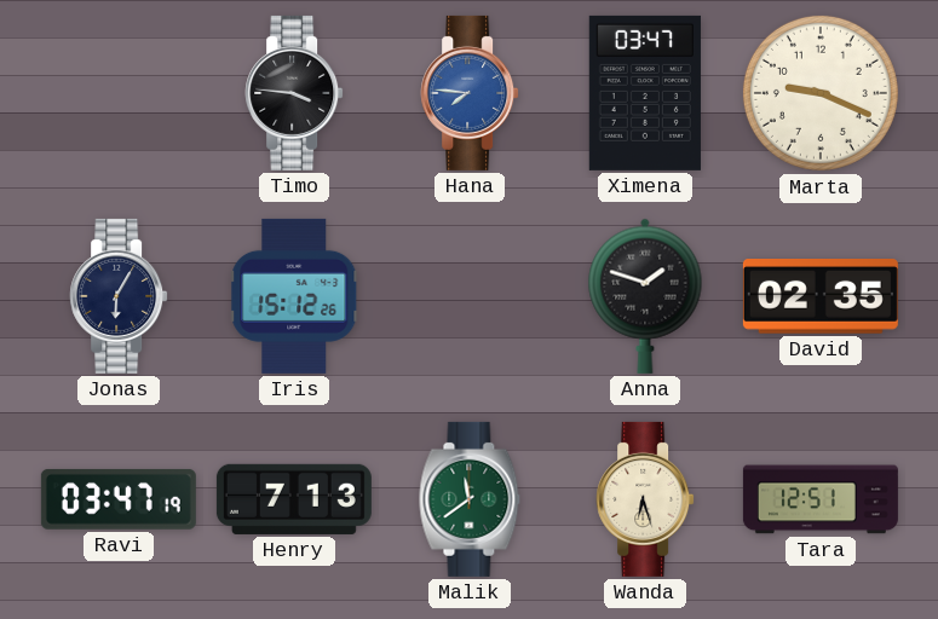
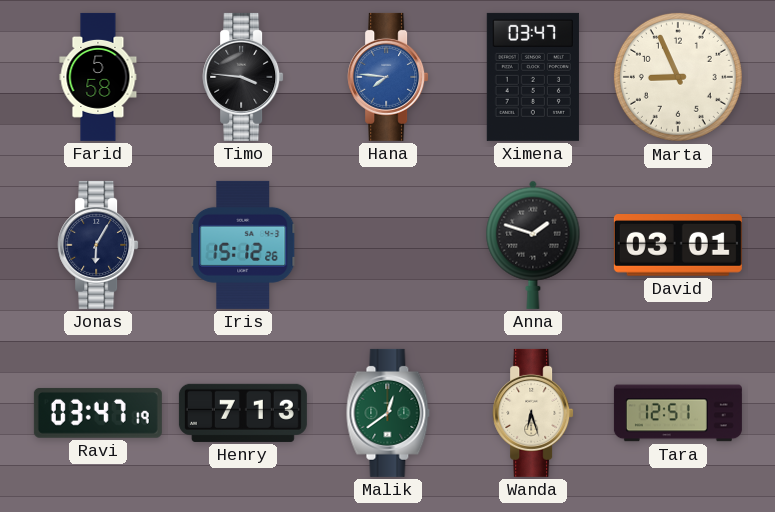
Farid: none -> 5:58 (98, 77)
Marta: 9:19 -> 8:56 (678, 77)
David: 02:35 -> 03:01 (678, 246)
Malik: 11:39 -> 12:39 (388, 413)
